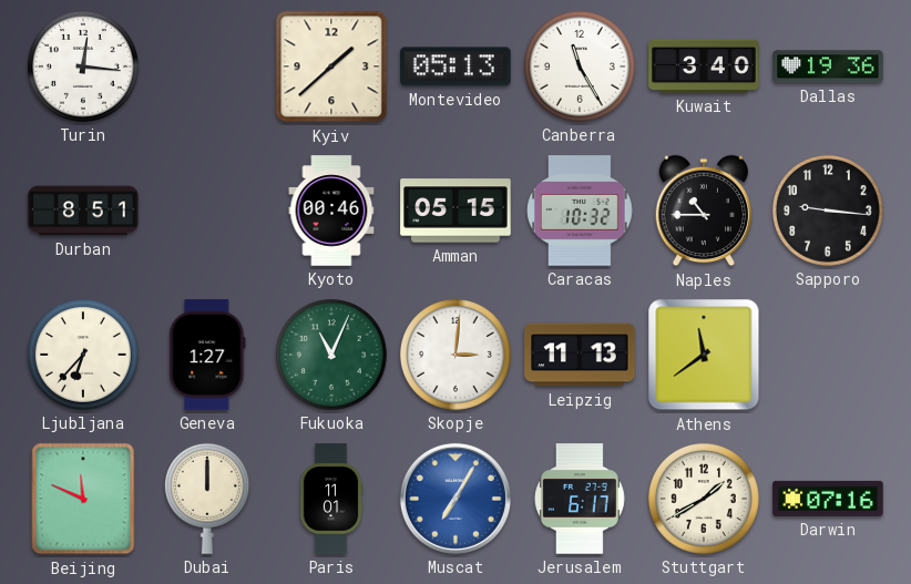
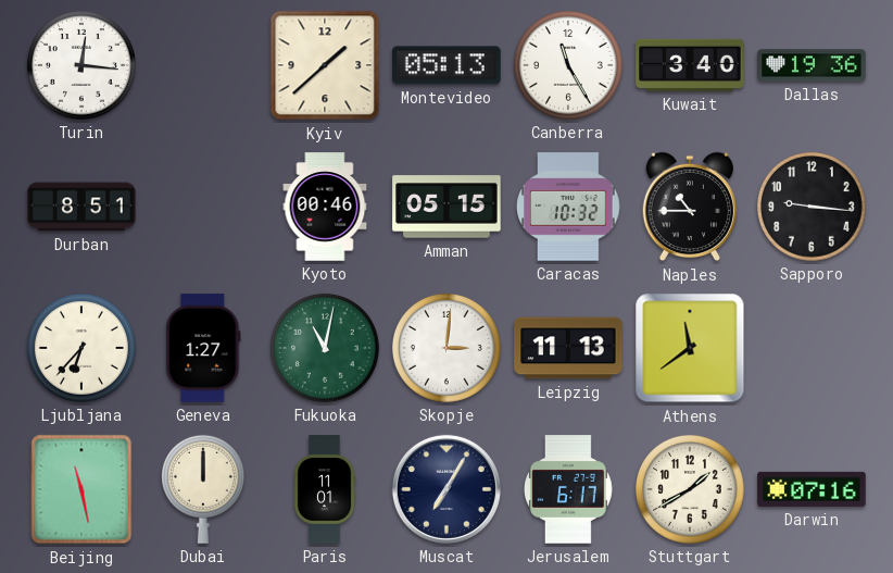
Fukuoka: 11:04 -> 11:02 (325, 348)
Beijing: 11:49 -> 11:28 (81, 489)
Muscat dial: blue -> navy (446, 489)
